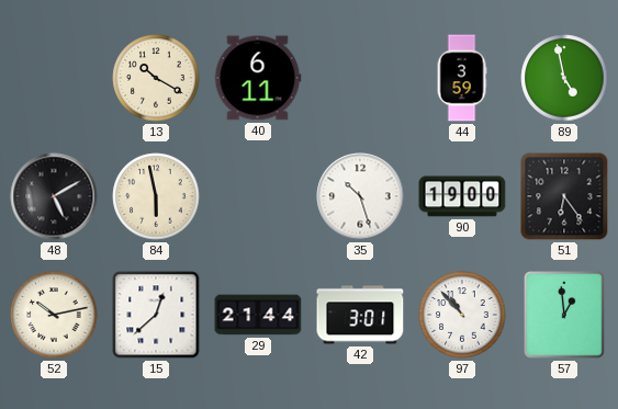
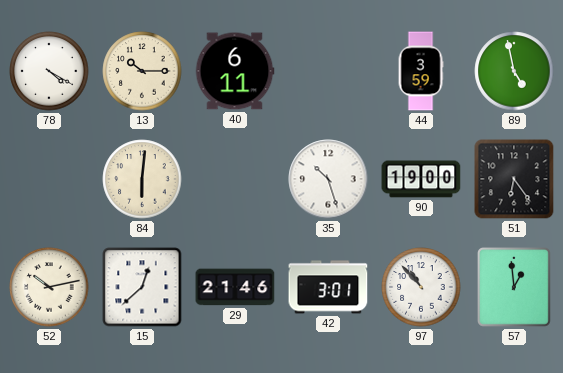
78: none -> 4:20 (49, 71)
13: 10:20 -> 10:15 (142, 71)
48: 5:10 -> none (54, 196)
84: 5:58 -> 6:01 (142, 179)
29: 21:44 -> 21:46 (235, 287)
